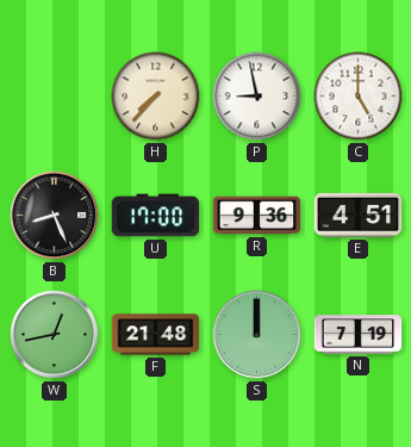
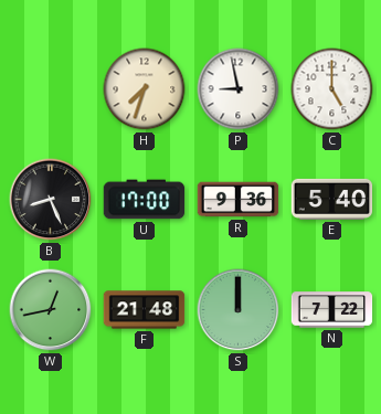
H: 7:37 -> 7:33 (145, 89)
E: 4:51 -> 5:40 (332, 199)
N: 7:19 -> 7:22 (332, 310)
